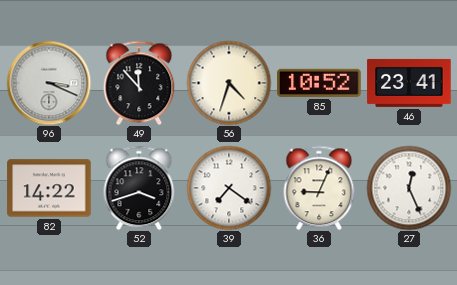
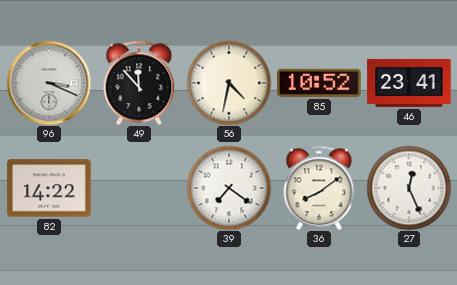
56: 4:33 -> 4:32 (229, 83)
52: 3:42 -> none (139, 188)
36: 9:04 -> 8:09 (319, 188)
